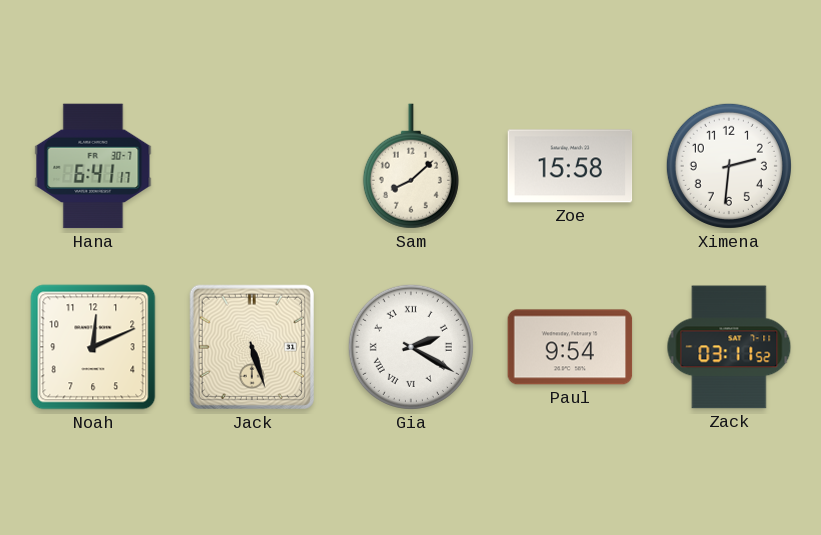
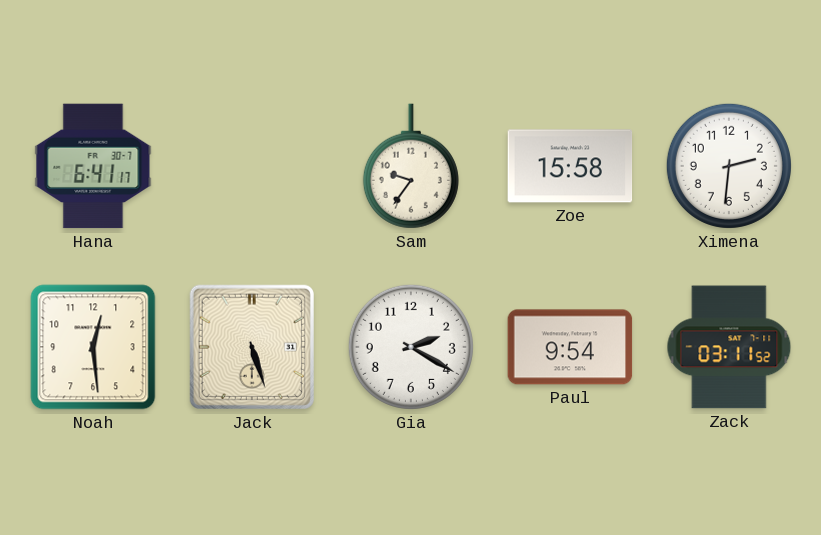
Sam: 8:08 -> 9:36 (411, 166)
Noah: 12:11 -> 12:29 (93, 347)
Gia numerals: Roman -> Arabic (411, 347)
